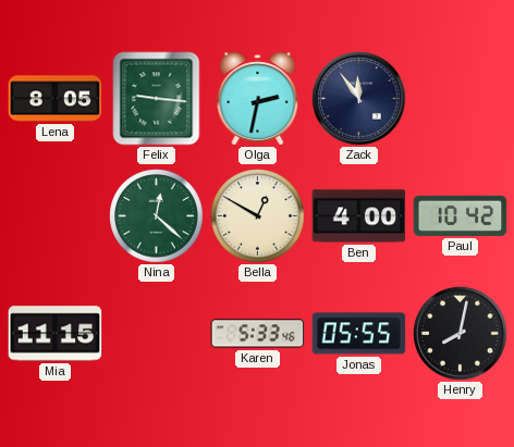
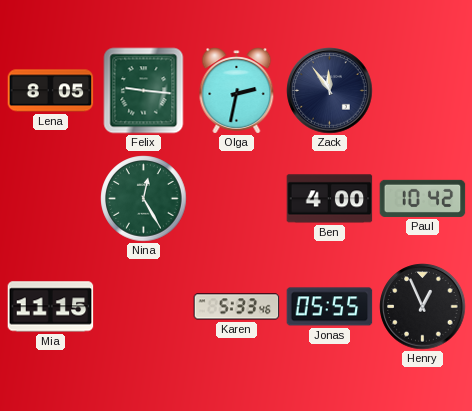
Nina: 12:22 -> 12:25 (144, 199)
Bella: 12:50 -> none (258, 216)
Henry: 8:02 -> 12:56 (423, 307)
